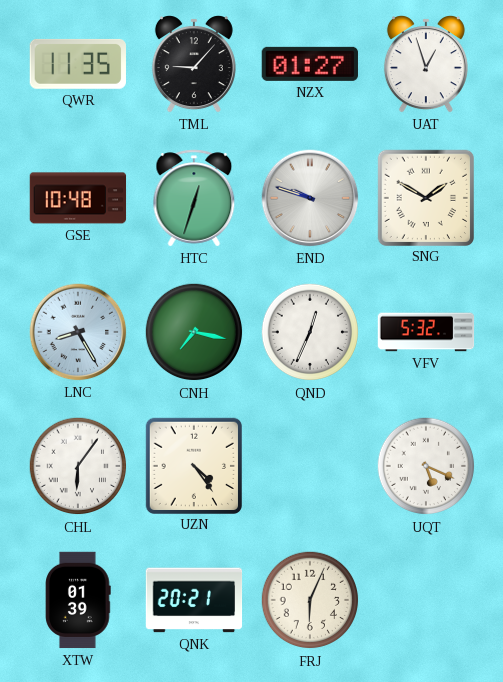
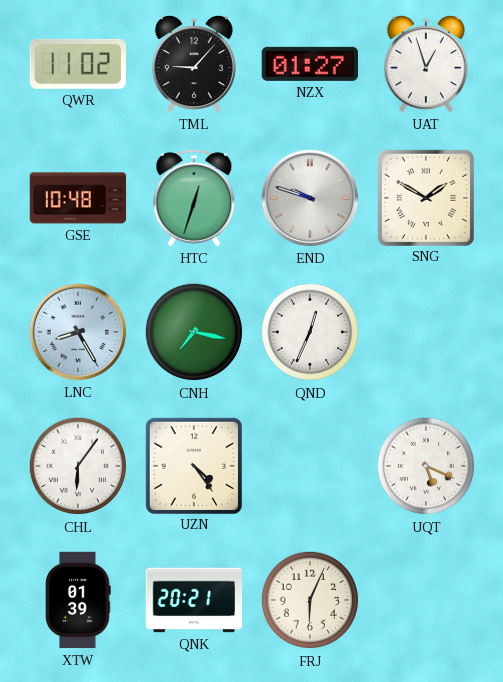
QWR: 11:35 -> 11:02 (78, 64)
VFV: 5:32 -> none (426, 332)
